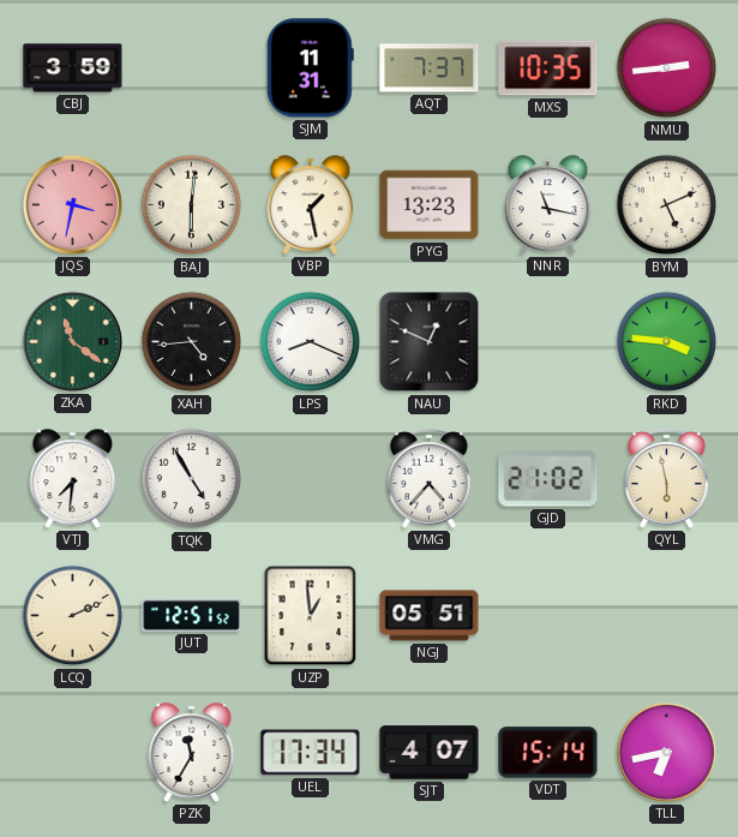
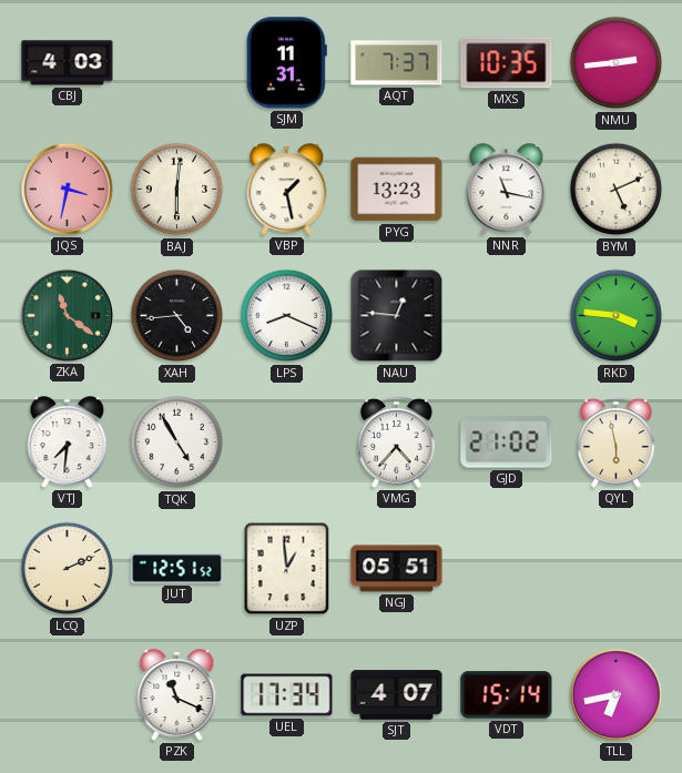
CBJ: 3:59 -> 4:03 (68, 63)
NAU: 12:49 -> 12:46 (397, 316)
PZK: 11:35 -> 11:19 (177, 695)
